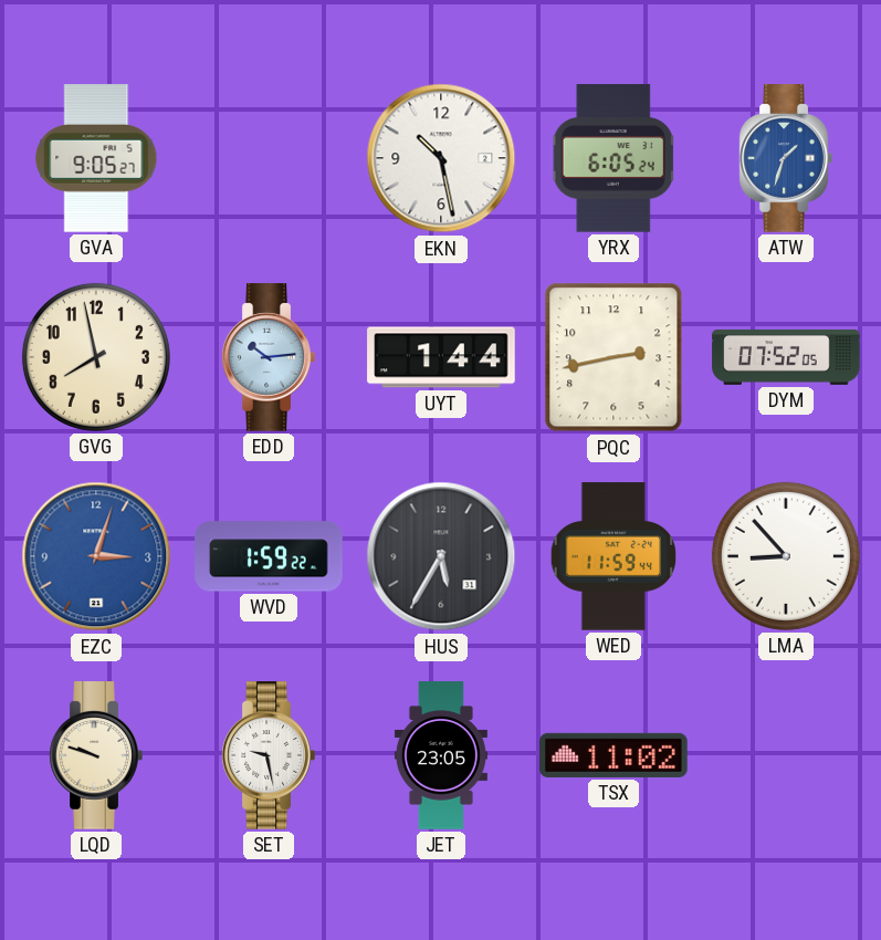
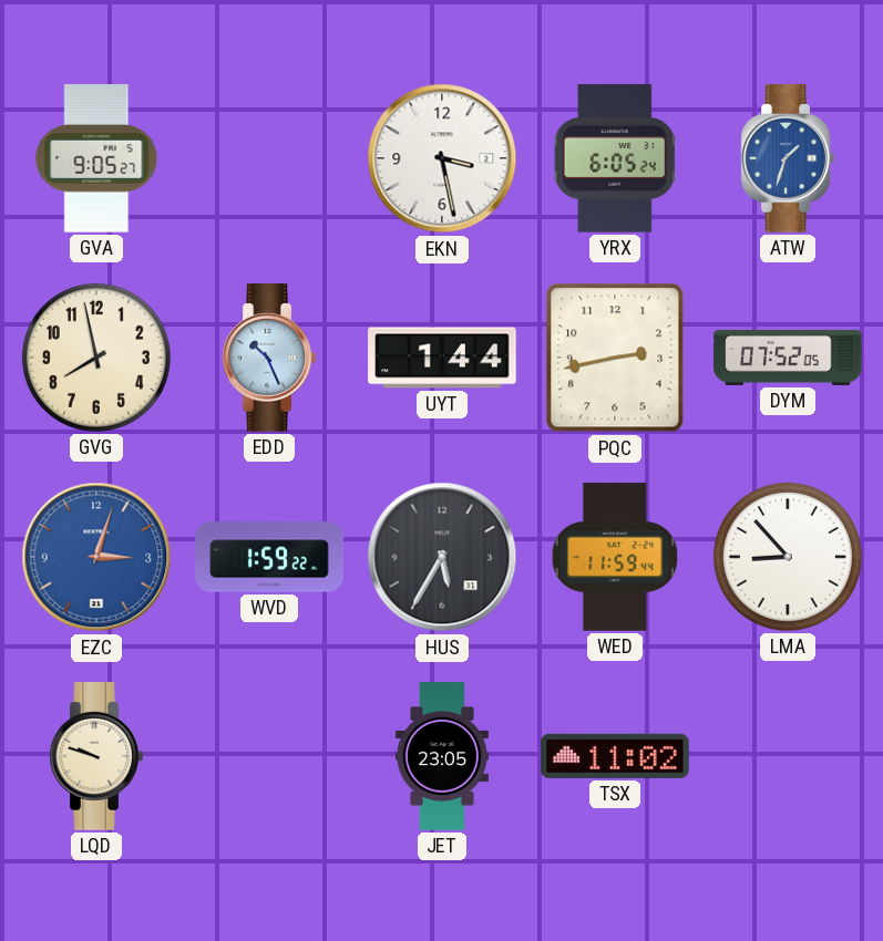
EKN: 10:28 -> 3:28 (442, 158)
EDD: 10:14 -> 10:26 (269, 358)
SET: 9:28 -> none (269, 755)
